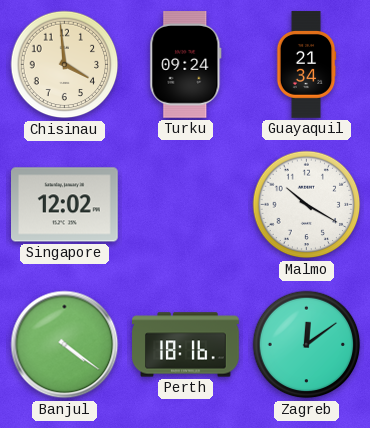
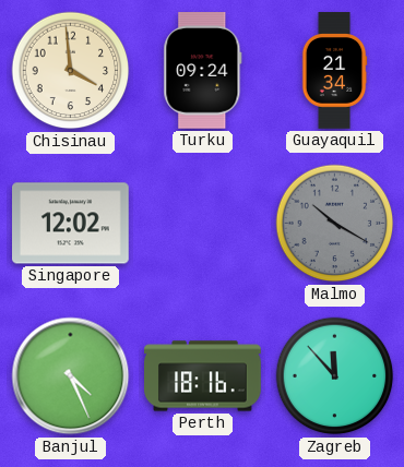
Malmo dial: white -> grey (335, 224)
Banjul: 4:21 -> 4:26 (71, 376)
Zagreb: 12:09 -> 11:53 (335, 376)
